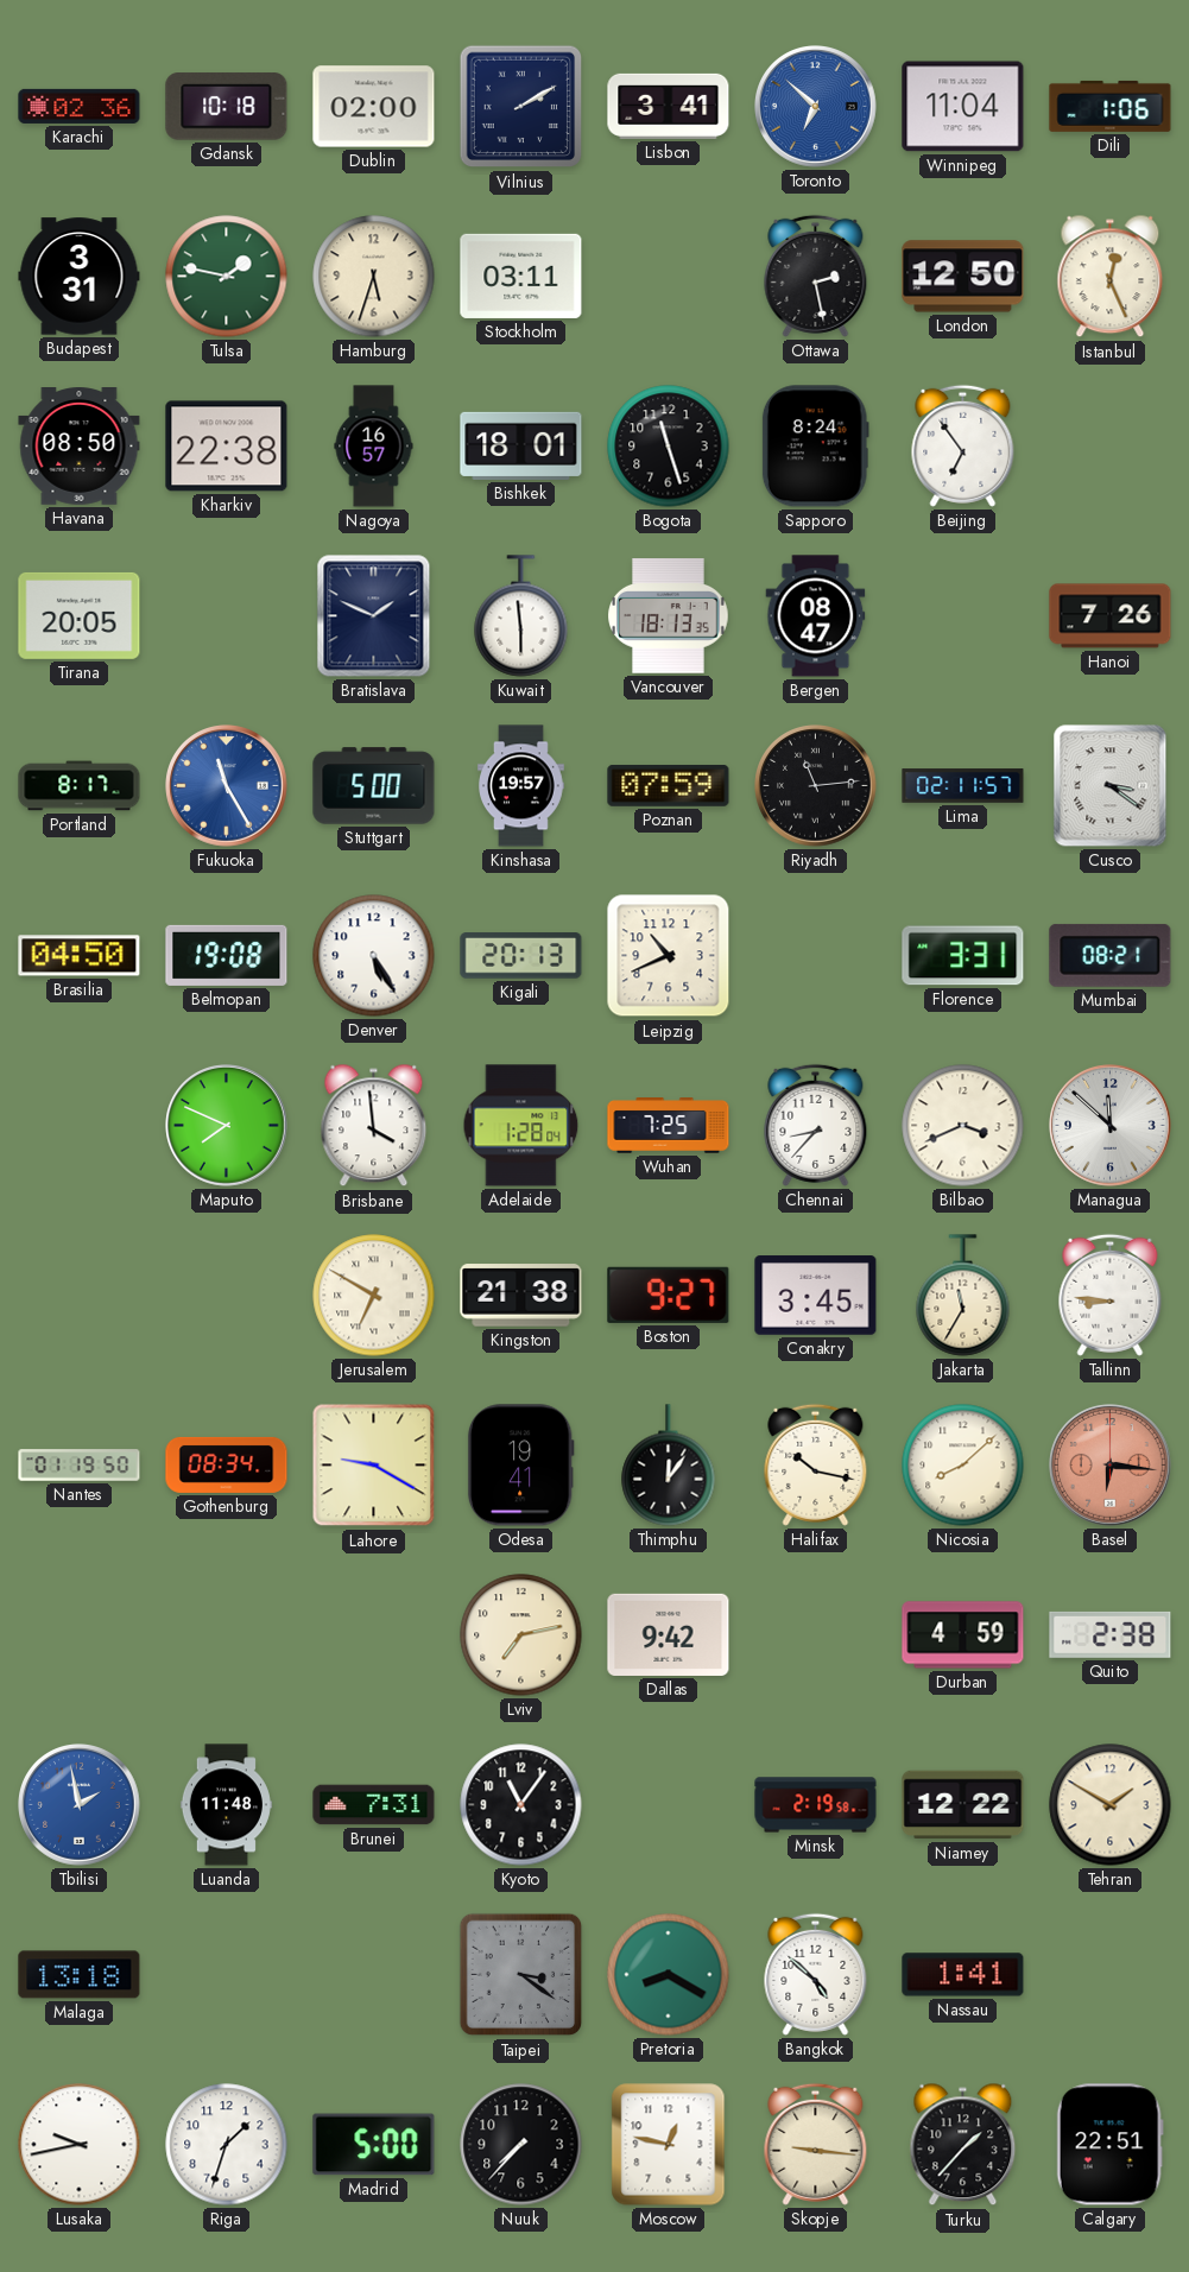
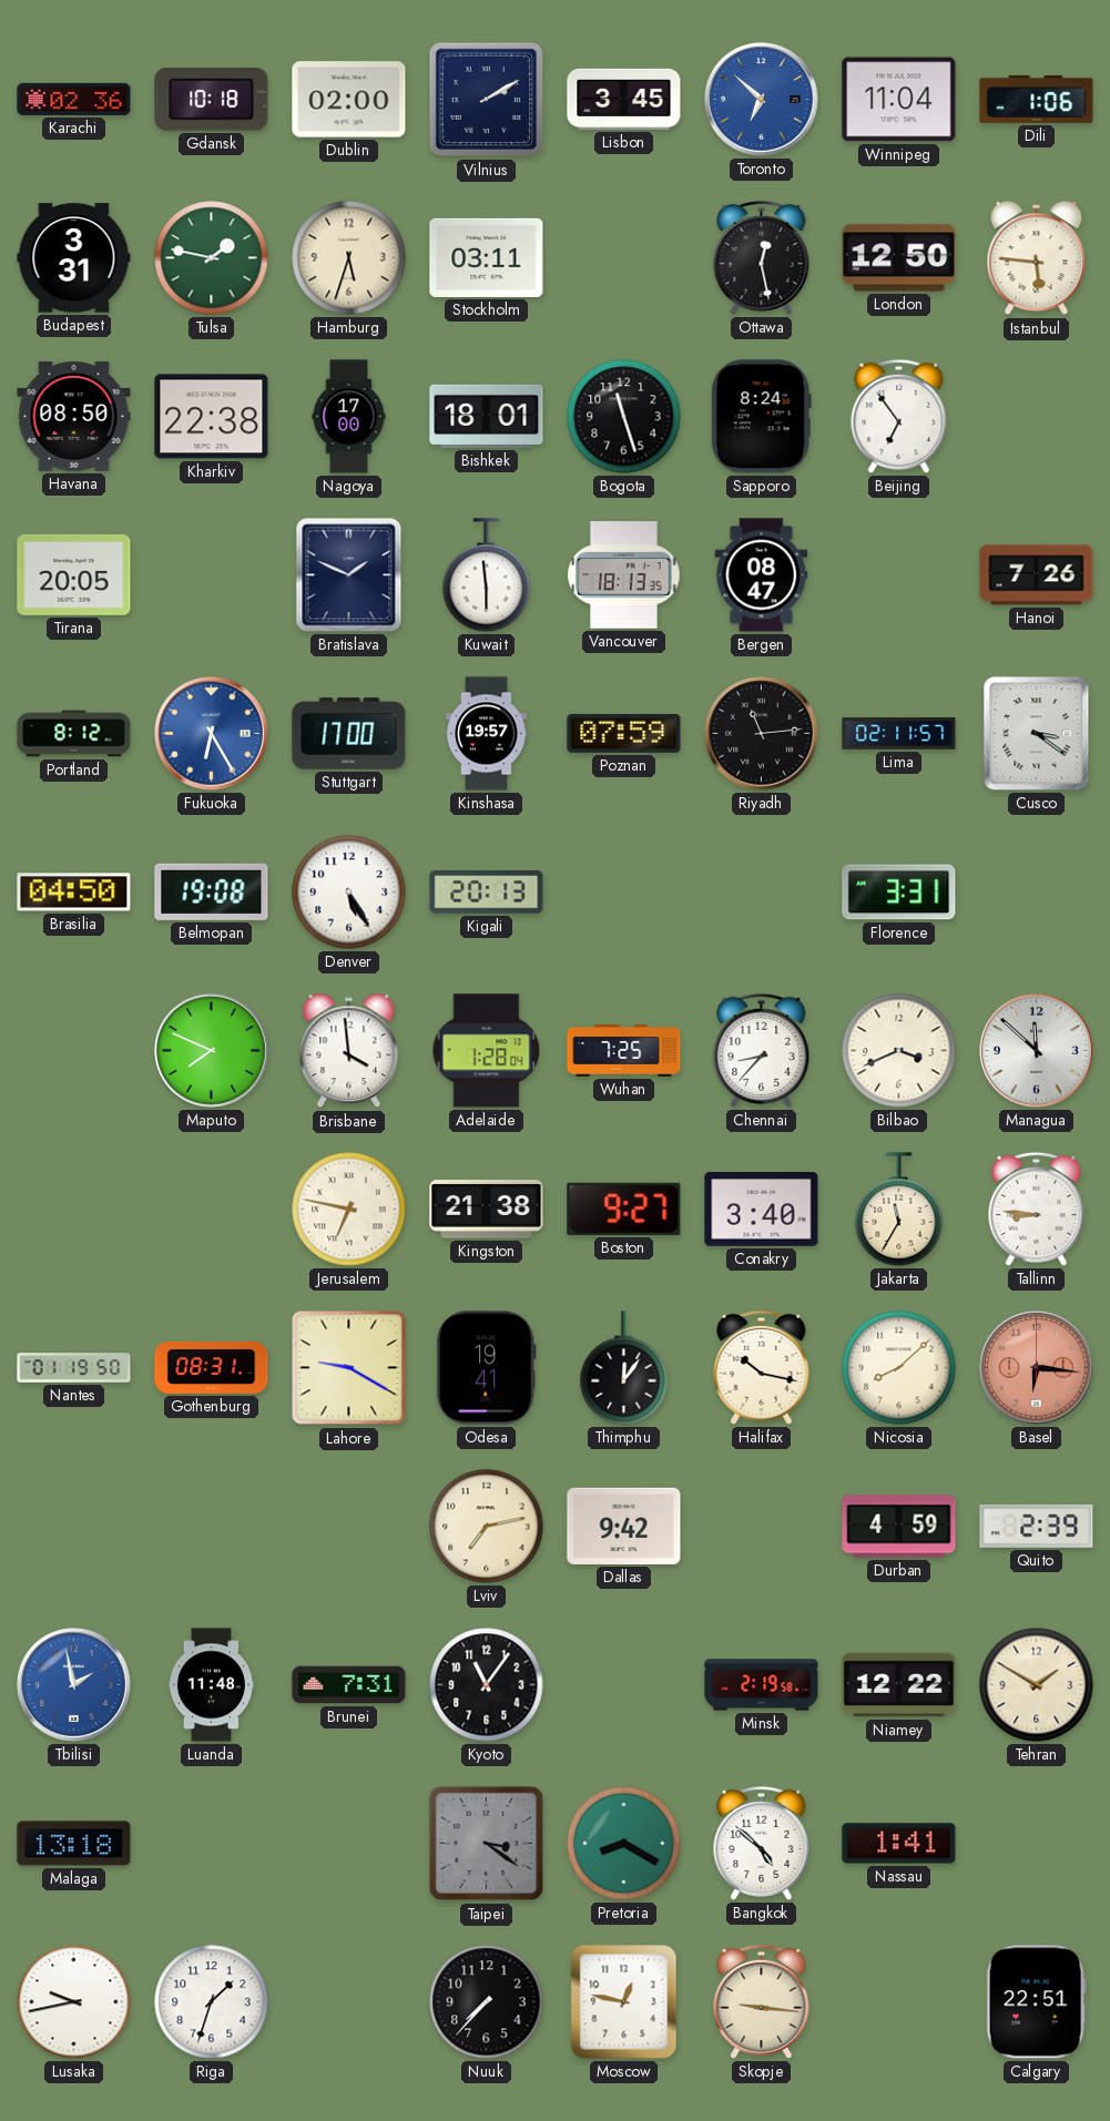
Lisbon: 3:41 -> 3:45 (624, 99)
Ottawa: 2:28 -> 12:28 (762, 257)
Istanbul: 12:26 -> 5:46 (1037, 258)
Nagoya: 16:57 -> 17:00 (349, 417)
Portland: 8:17 -> 8:12 (74, 734)
Fukuoka: 11:25 -> 6:25 (212, 734)
Stuttgart: 5:00 -> 17:00 (349, 734)
Leipzig: 10:41 -> none (669, 956)
Mumbai: 08:21 -> none (1111, 955)
Jerusalem: 6:50 -> 6:47 (349, 1210)
Conakry: 3:45 -> 3:40 (762, 1210)
Gothenburg: 08:34 -> 08:31 (212, 1367)
Quito: 2:38 -> 2:39 (1037, 1526)
Madrid: 5:00 -> none (374, 2145)
Turku: 1:37 -> none (963, 2145)
